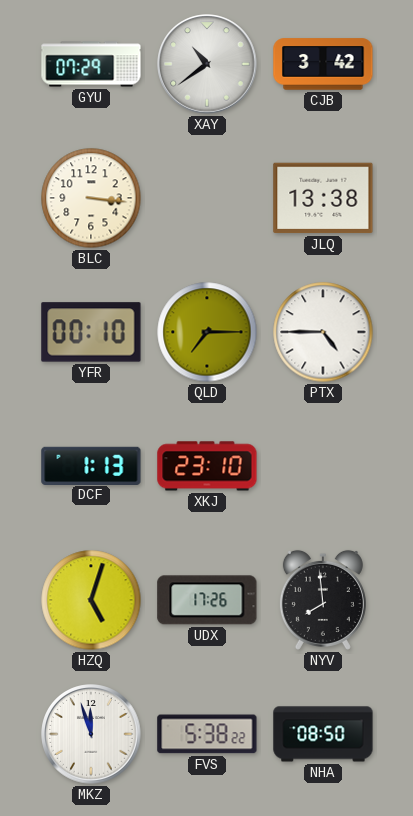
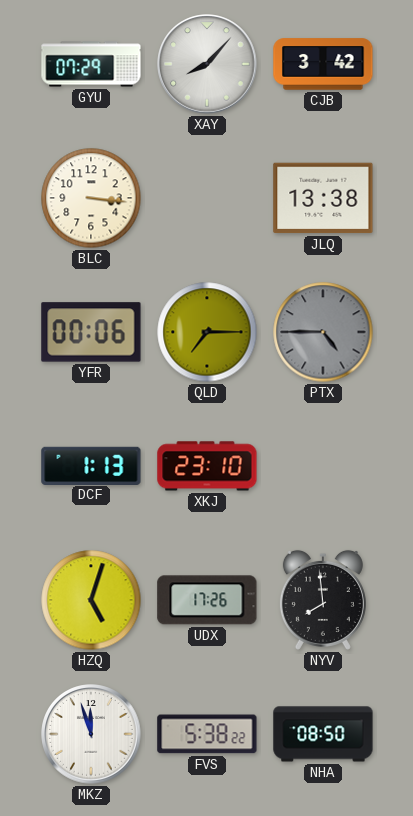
XAY: 10:39 -> 8:07 (207, 64)
YFR: 00:10 -> 00:06 (91, 332)
PTX dial: white -> grey (323, 332)
